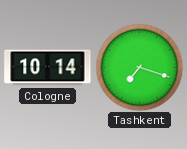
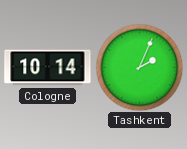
Tashkent: 7:18 -> 2:04 (139, 67)
